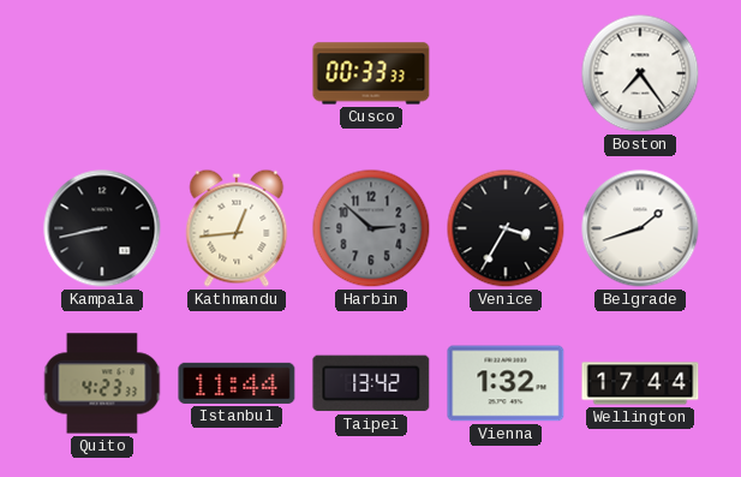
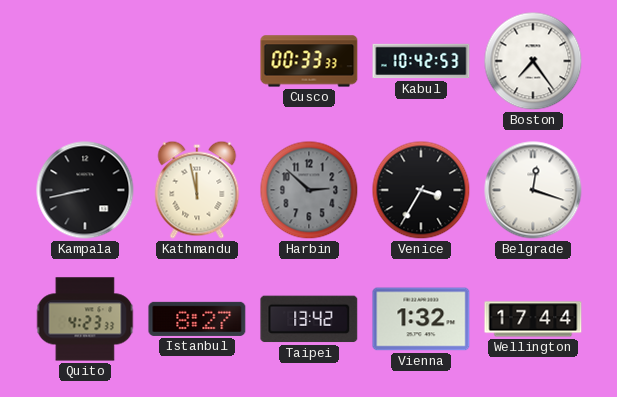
Kabul: none -> 10:42 (421, 61)
Kathmandu: 12:44 -> 11:58 (197, 190)
Belgrade: 1:42 -> 12:18 (533, 190)
Istanbul: 11:44 -> 8:27 (197, 319)
